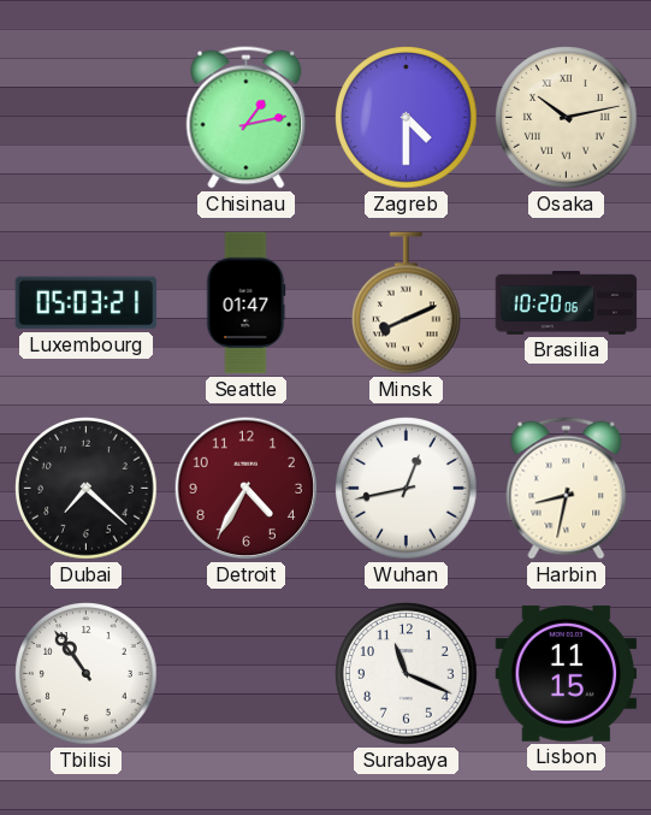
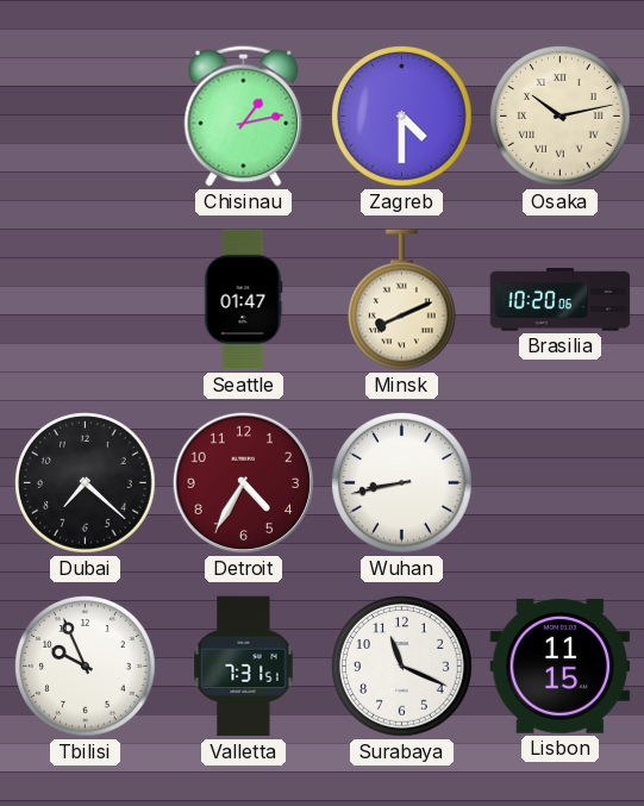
Luxembourg: 05:03 -> none (87, 303)
Wuhan: 12:43 -> 8:43 (402, 483)
Harbin: 8:32 -> none (567, 489)
Tbilisi: 10:54 -> 9:56 (86, 667)
Valletta: none -> 7:31 (244, 667)
